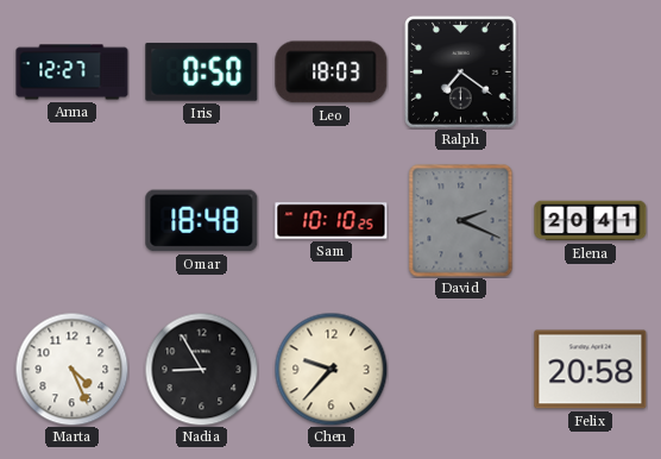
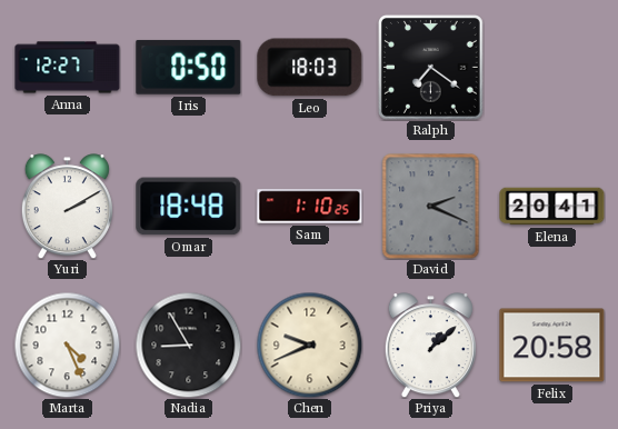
Yuri: none -> 2:10 (67, 207)
Sam: 10:10 -> 1:10 (310, 207)
Chen: 9:37 -> 9:41 (309, 345)
Priya: none -> 1:08 (430, 346)
